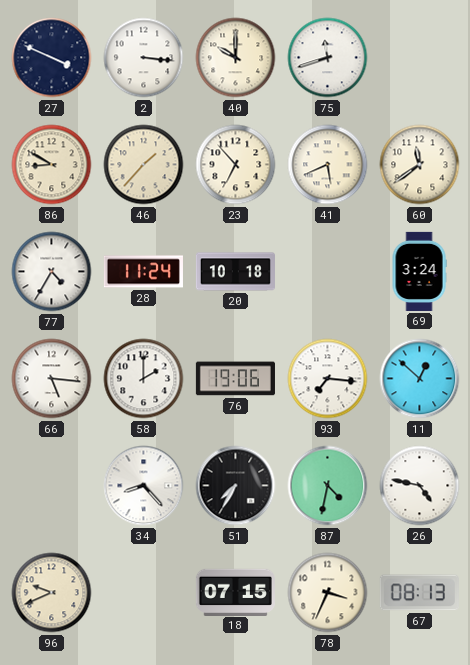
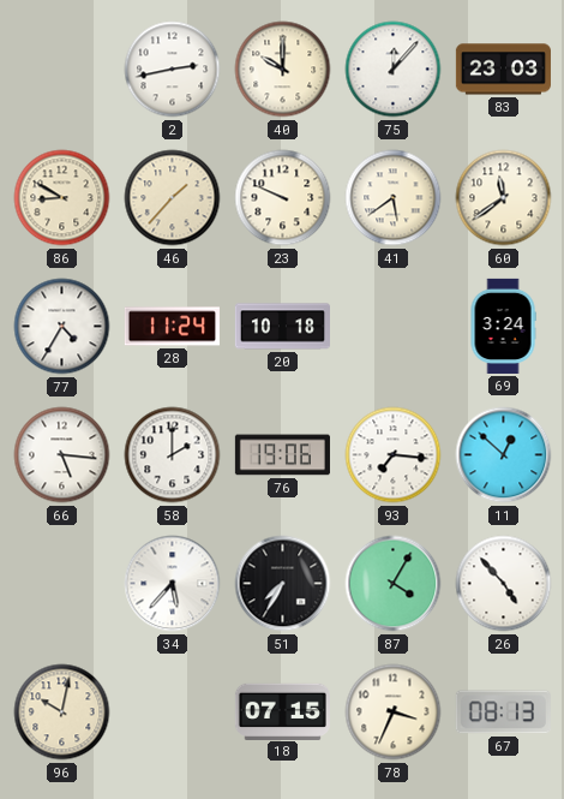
27: 3:49 -> none (52, 58)
2: 3:16 -> 2:43 (173, 70)
75: 11:42 -> 12:07 (394, 70)
83: none -> 23:03 (503, 70)
23: 6:53 -> 9:49 (283, 198)
41: 5:41 -> 5:39 (394, 198)
34: 8:23 -> 5:37 (173, 584)
87: 4:32 -> 4:05 (394, 584)
26: 4:47 -> 4:53 (504, 584)
96: 9:41 -> 10:02 (62, 712)
